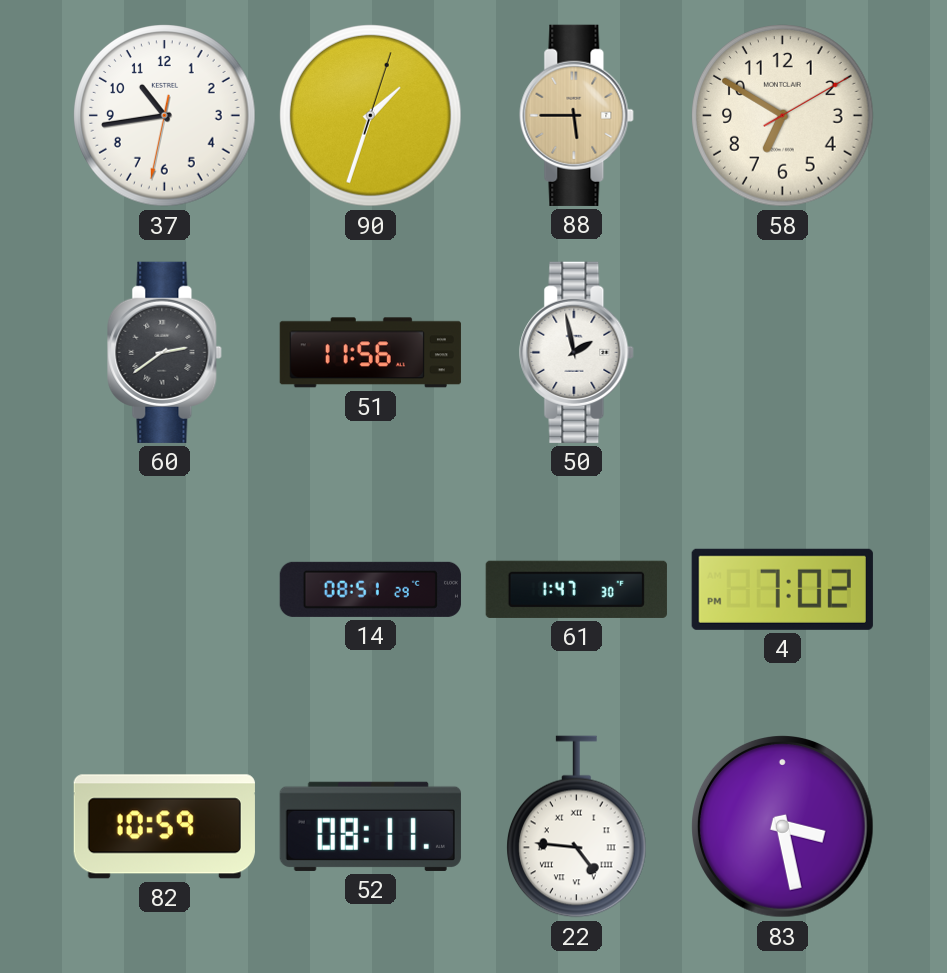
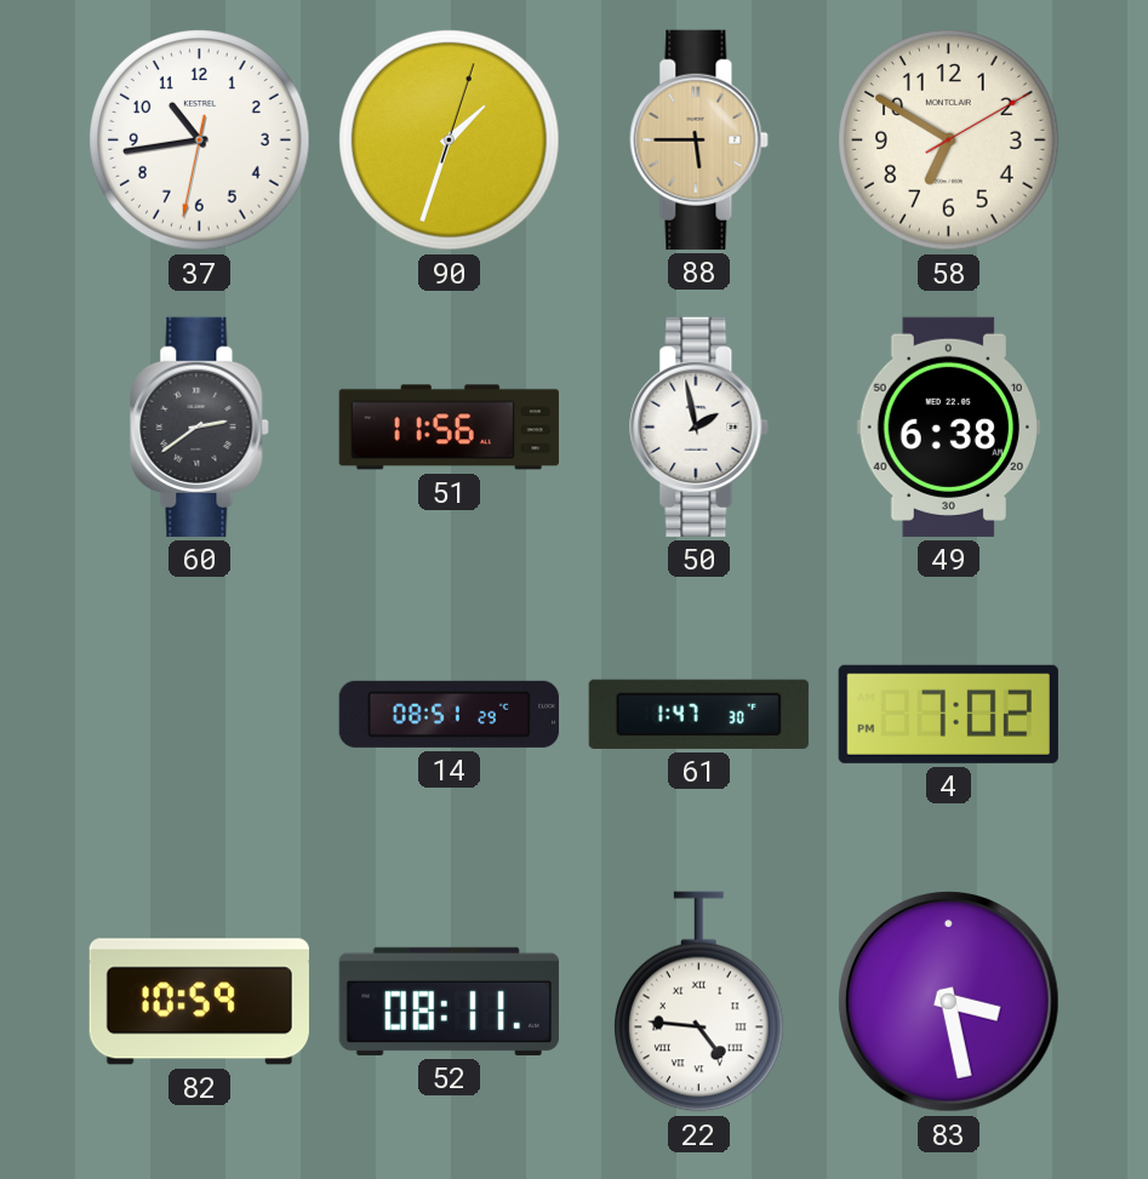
49: none -> 6:38 (948, 427)
